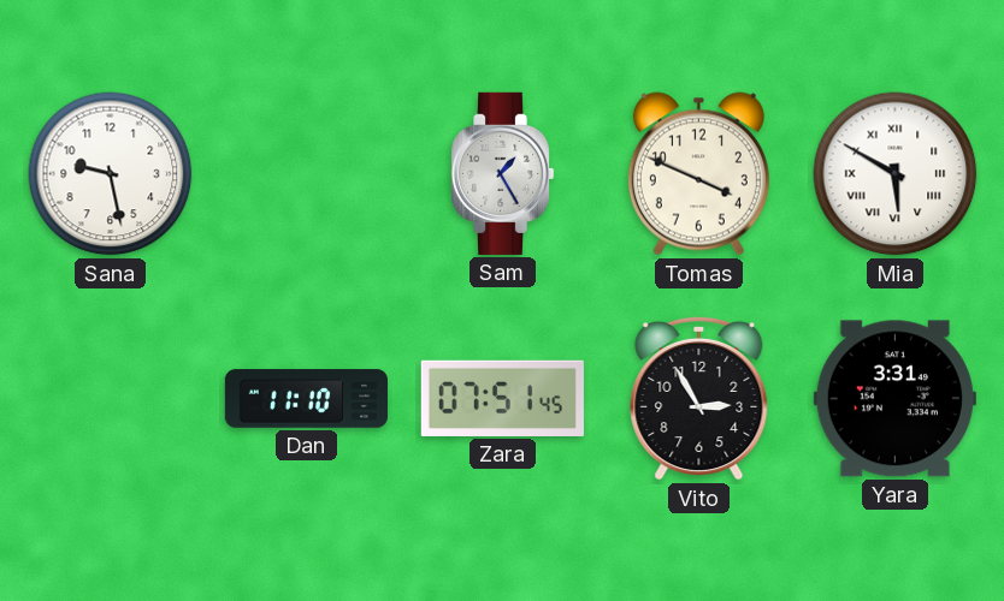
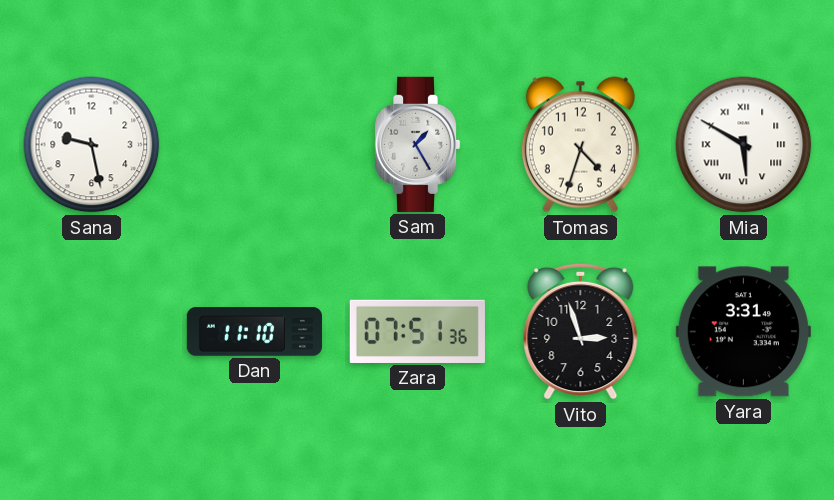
Tomas: 3:49 -> 4:33 (580, 145)
Zara: 07:51:45 -> 07:51:36 (417, 331)
Vito: 2:55 -> 2:57 (581, 331)
